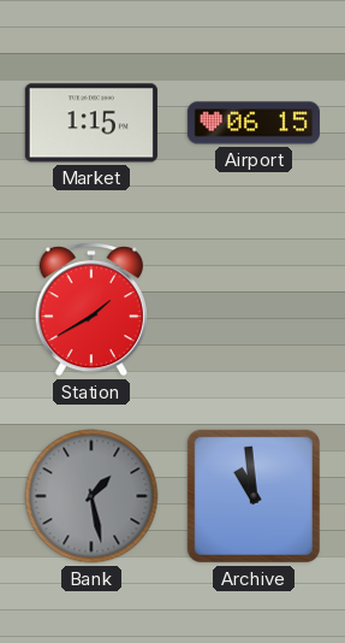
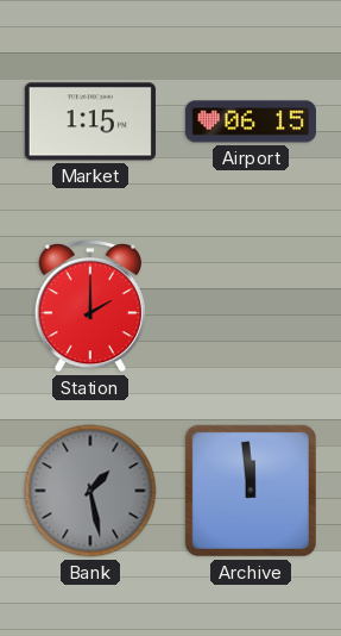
Station: 1:40 -> 2:00 (90, 307)
Archive: 10:59 -> 11:59 (251, 491)
